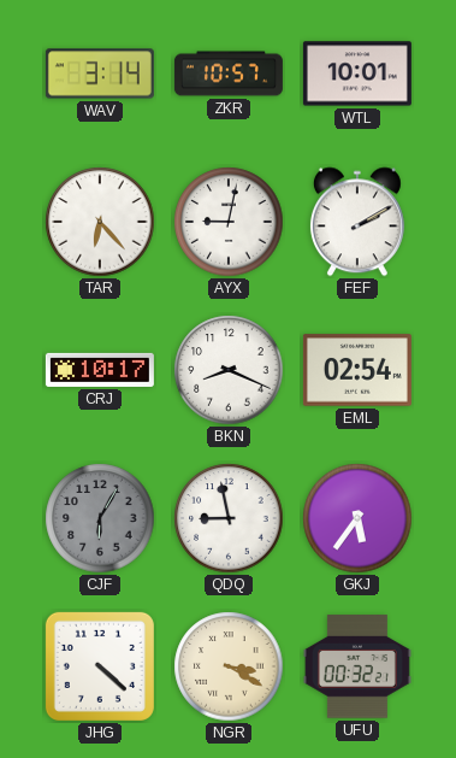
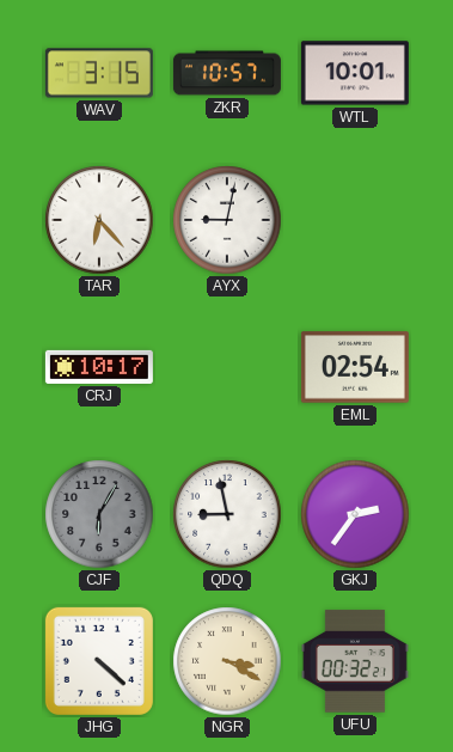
WAV: 3:14 -> 3:15 (99, 73)
FEF: 2:10 -> none (357, 222)
BKN: 8:19 -> none (229, 370)
GKJ: 5:36 -> 2:36 (355, 514)
